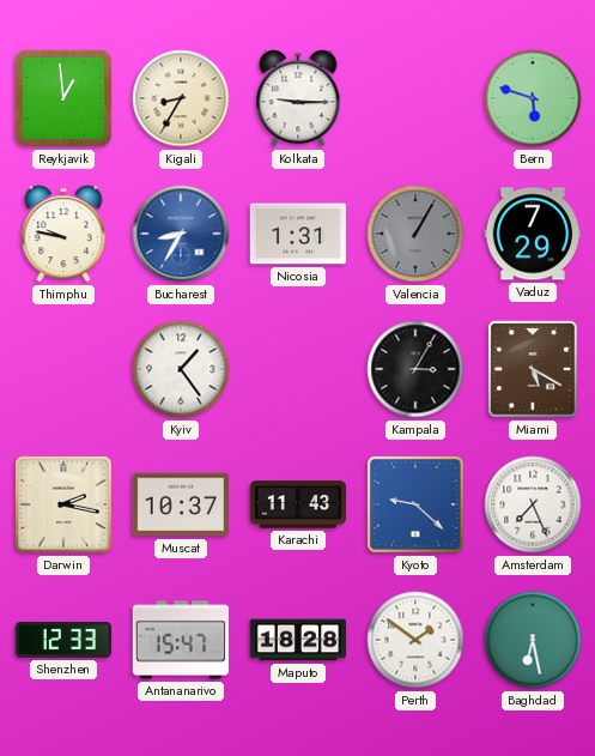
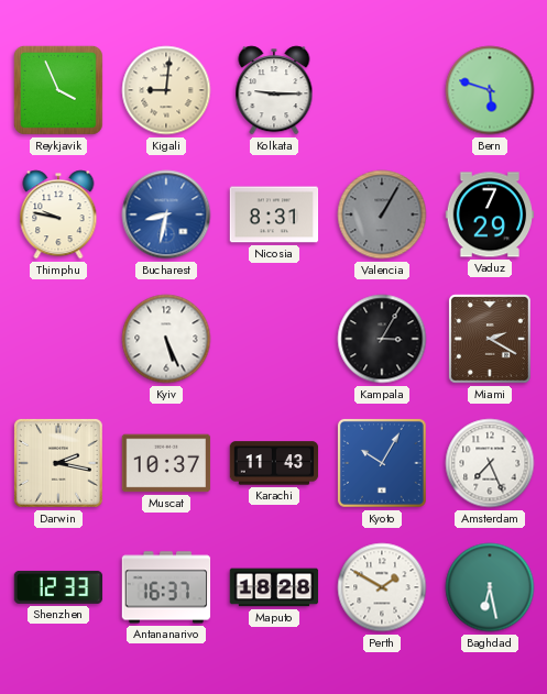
Reykjavik: 12:59 -> 3:56 (58, 90)
Kigali: 8:35 -> 9:01 (166, 90)
Bucharest: 8:35 -> 8:32 (166, 214)
Nicosia: 1:31 -> 8:31 (274, 214)
Kyiv: 1:24 -> 5:26 (166, 339)
Miami: 5:20 -> 2:20 (491, 339)
Kyoto: 9:22 -> 10:05 (382, 463)
Antananarivo: 15:47 -> 16:37 (166, 587)
Perth: 1:51 -> 1:50 (382, 587)
